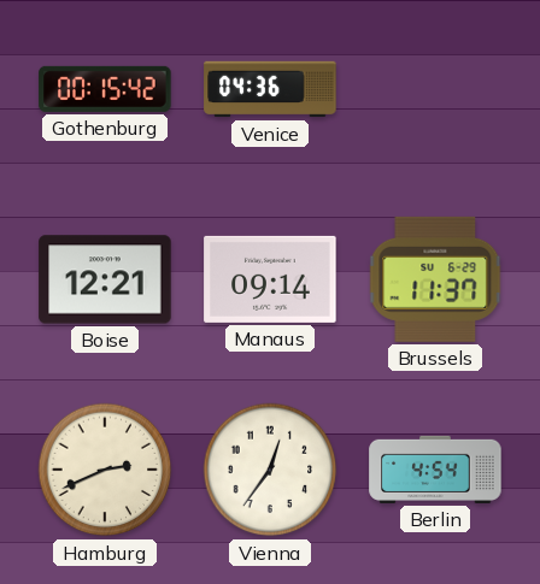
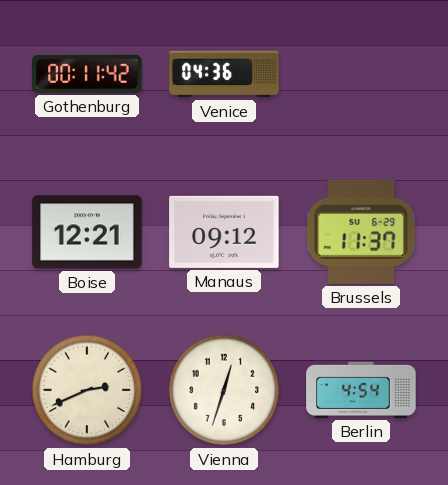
Gothenburg: 00:15 -> 00:11 (87, 74)
Manaus: 09:14 -> 09:12 (224, 232)
Vienna: 12:36 -> 12:33 (224, 390)
